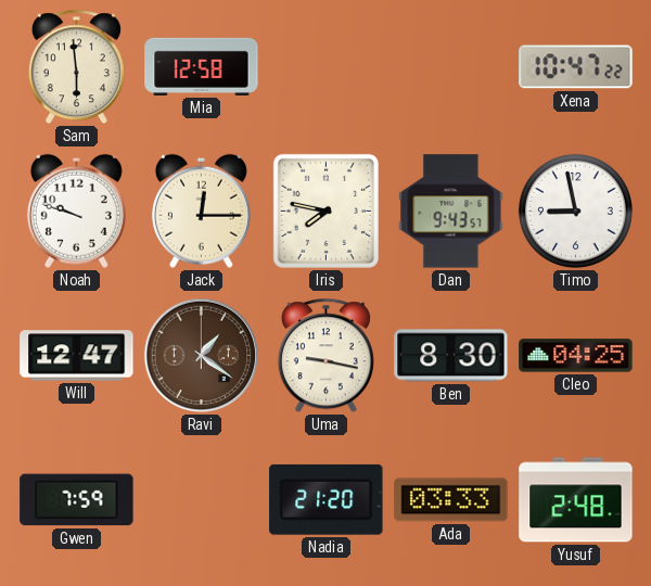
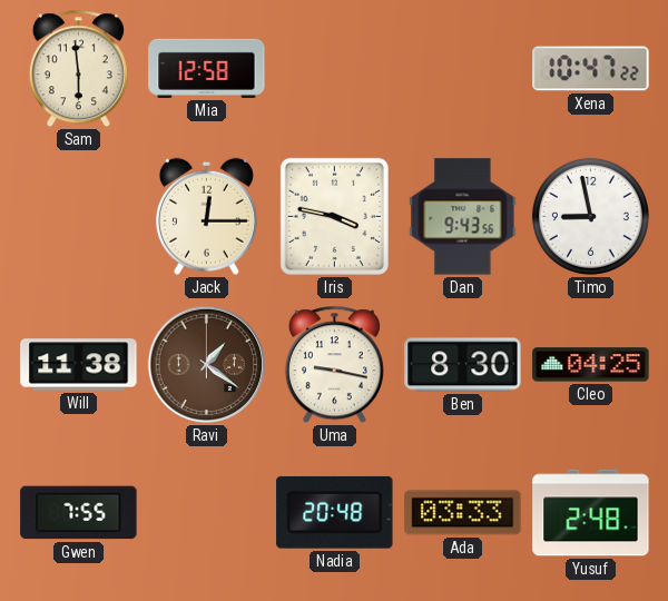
Noah: 9:48 -> none (76, 211)
Iris: 7:47 -> 3:47 (334, 216)
Dan: 9:43:57 -> 9:43:56 (463, 217)
Will: 12:47 -> 11:38 (79, 365)
Gwen: 7:59 -> 7:55 (79, 513)
Nadia: 21:20 -> 20:48 (335, 512)
